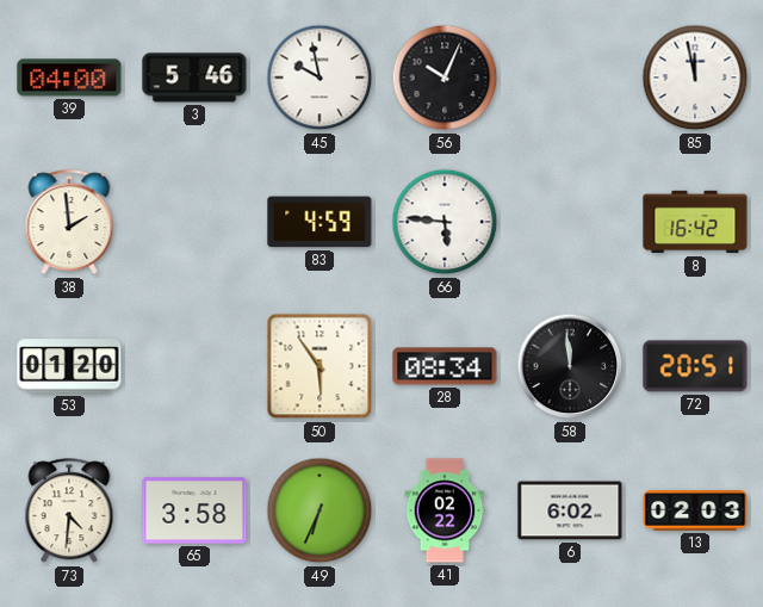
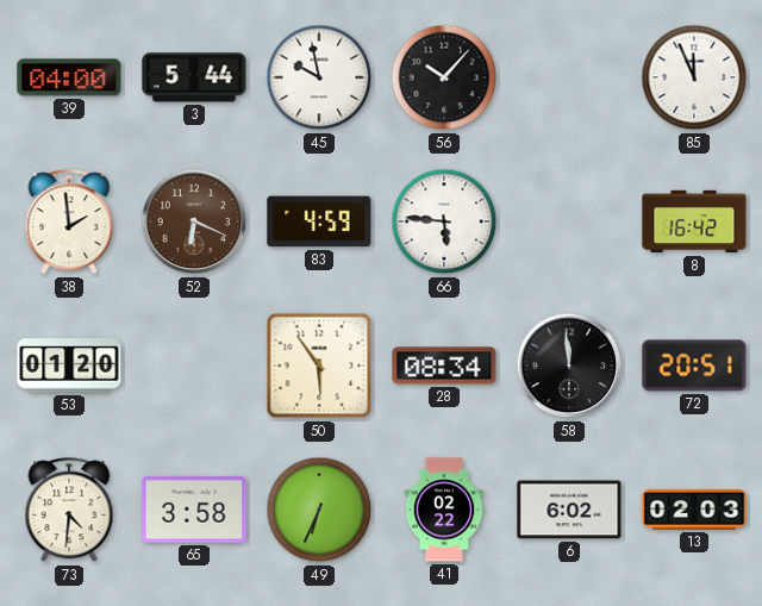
3: 5:46 -> 5:44 (194, 77)
56: 10:04 -> 10:07 (444, 77)
85: 11:58 -> 11:56 (694, 77)
52: none -> 6:19 (194, 221)
